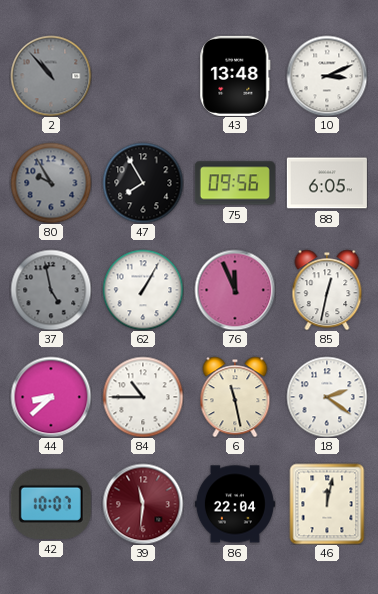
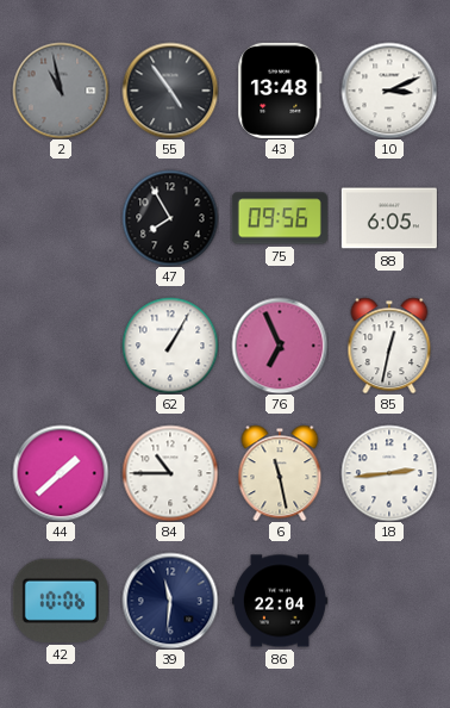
2: 10:53 -> 10:58 (61, 91)
55: none -> 4:54 (170, 91)
80: 9:55 -> none (51, 183)
37: 4:58 -> none (51, 290)
76: 11:56 -> 6:56 (280, 346)
44: 8:38 -> 1:38 (61, 473)
18: 2:21 -> 2:44 (389, 473)
42: 10:07 -> 10:06 (61, 601)
39 dial: burgundy -> navy (170, 601)
46: 12:02 -> none (327, 504)
